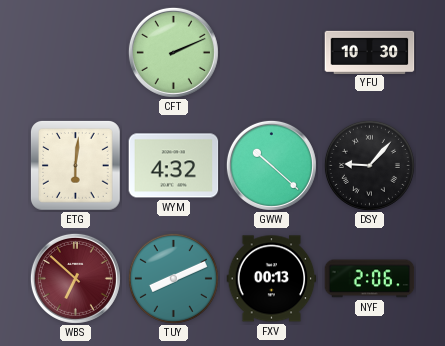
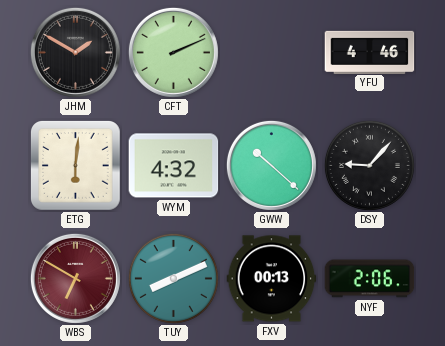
JHM: none -> 1:50 (75, 52)
YFU: 10:30 -> 4:46 (370, 52)
WBS: 6:52 -> 6:50 (75, 278)
